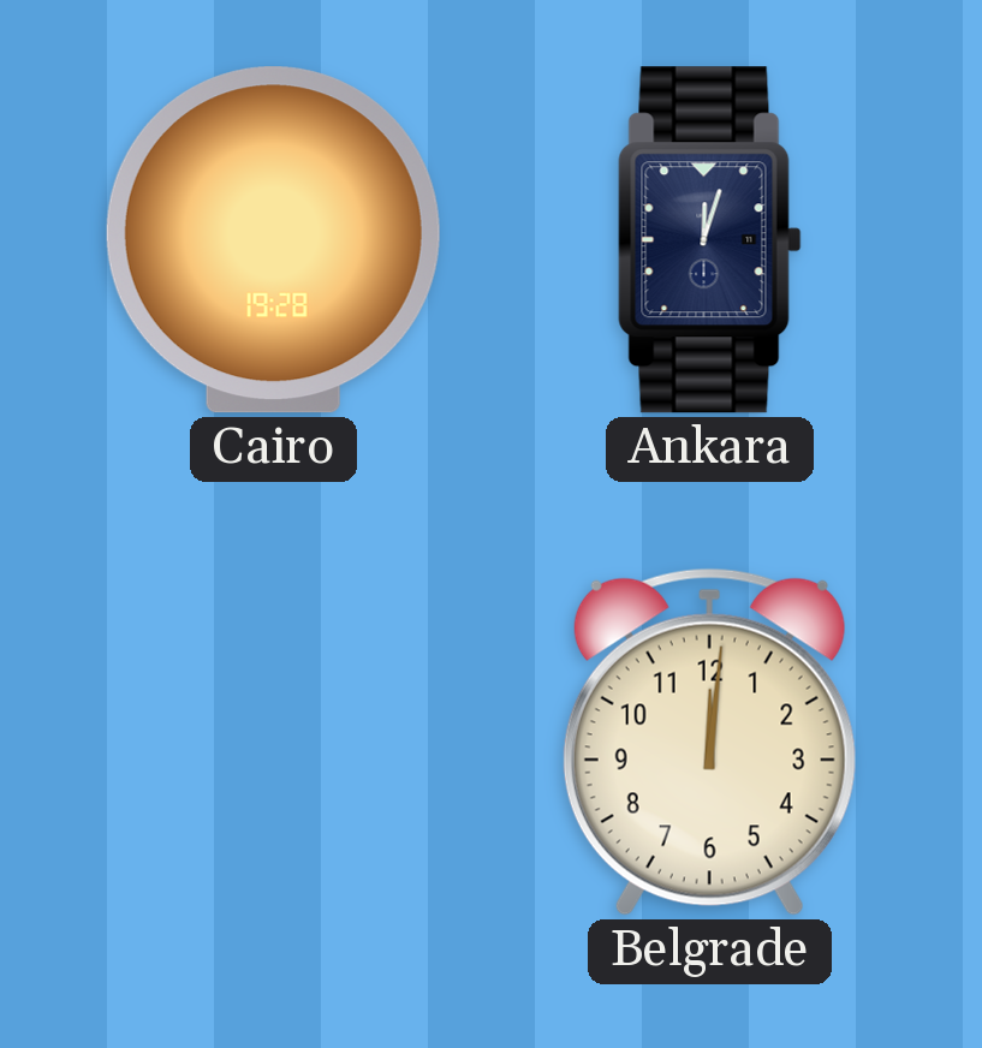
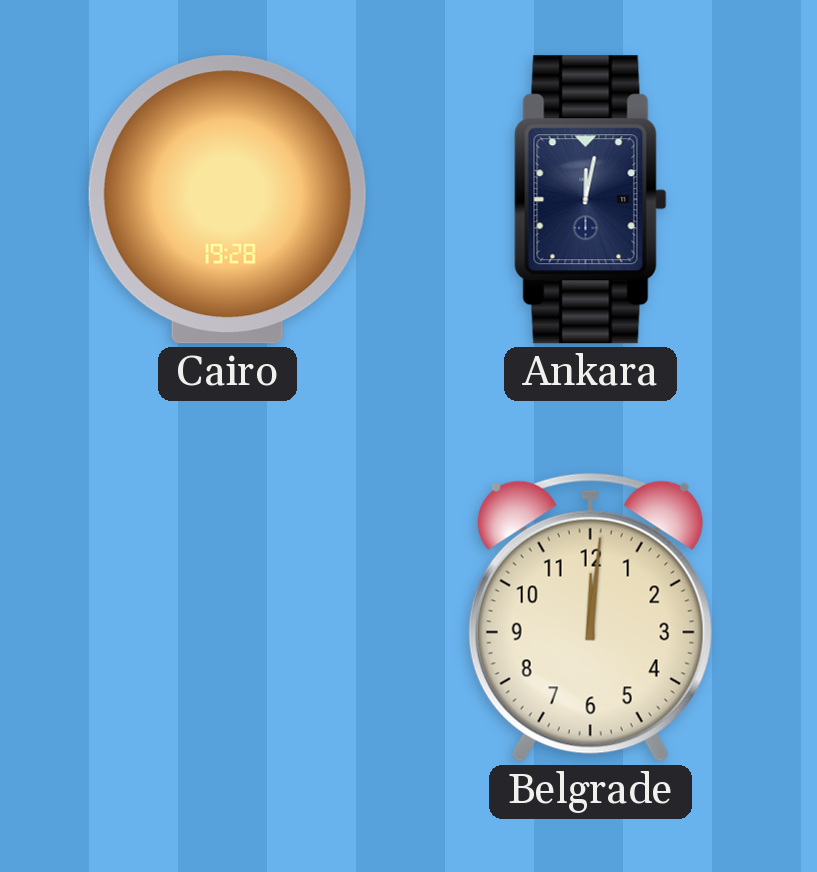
Ankara: 12:03 -> 12:02 (591, 200)
